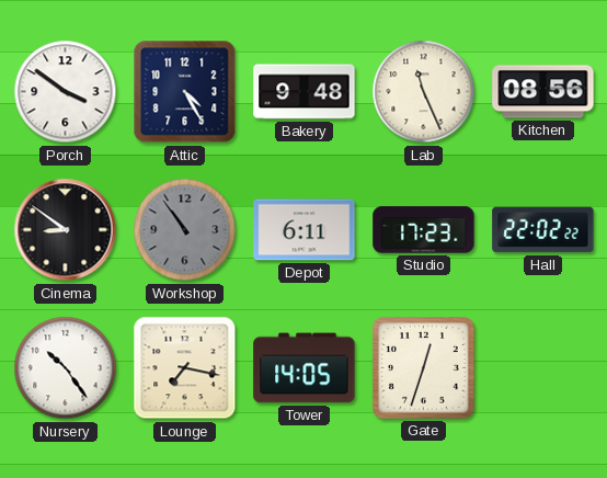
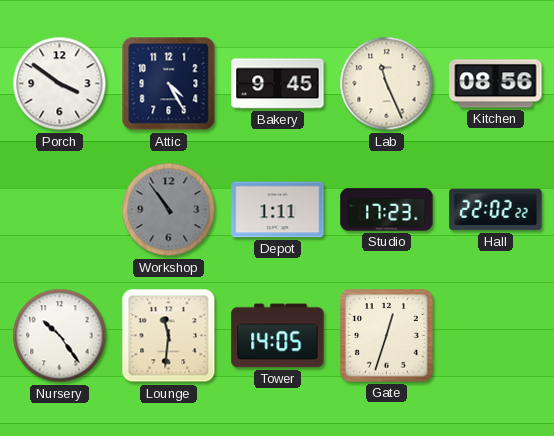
Bakery: 9:48 -> 9:45 (278, 84)
Cinema: 8:51 -> none (66, 230)
Depot: 6:11 -> 1:11 (278, 210)
Lounge: 7:17 -> 11:31 (169, 336)
